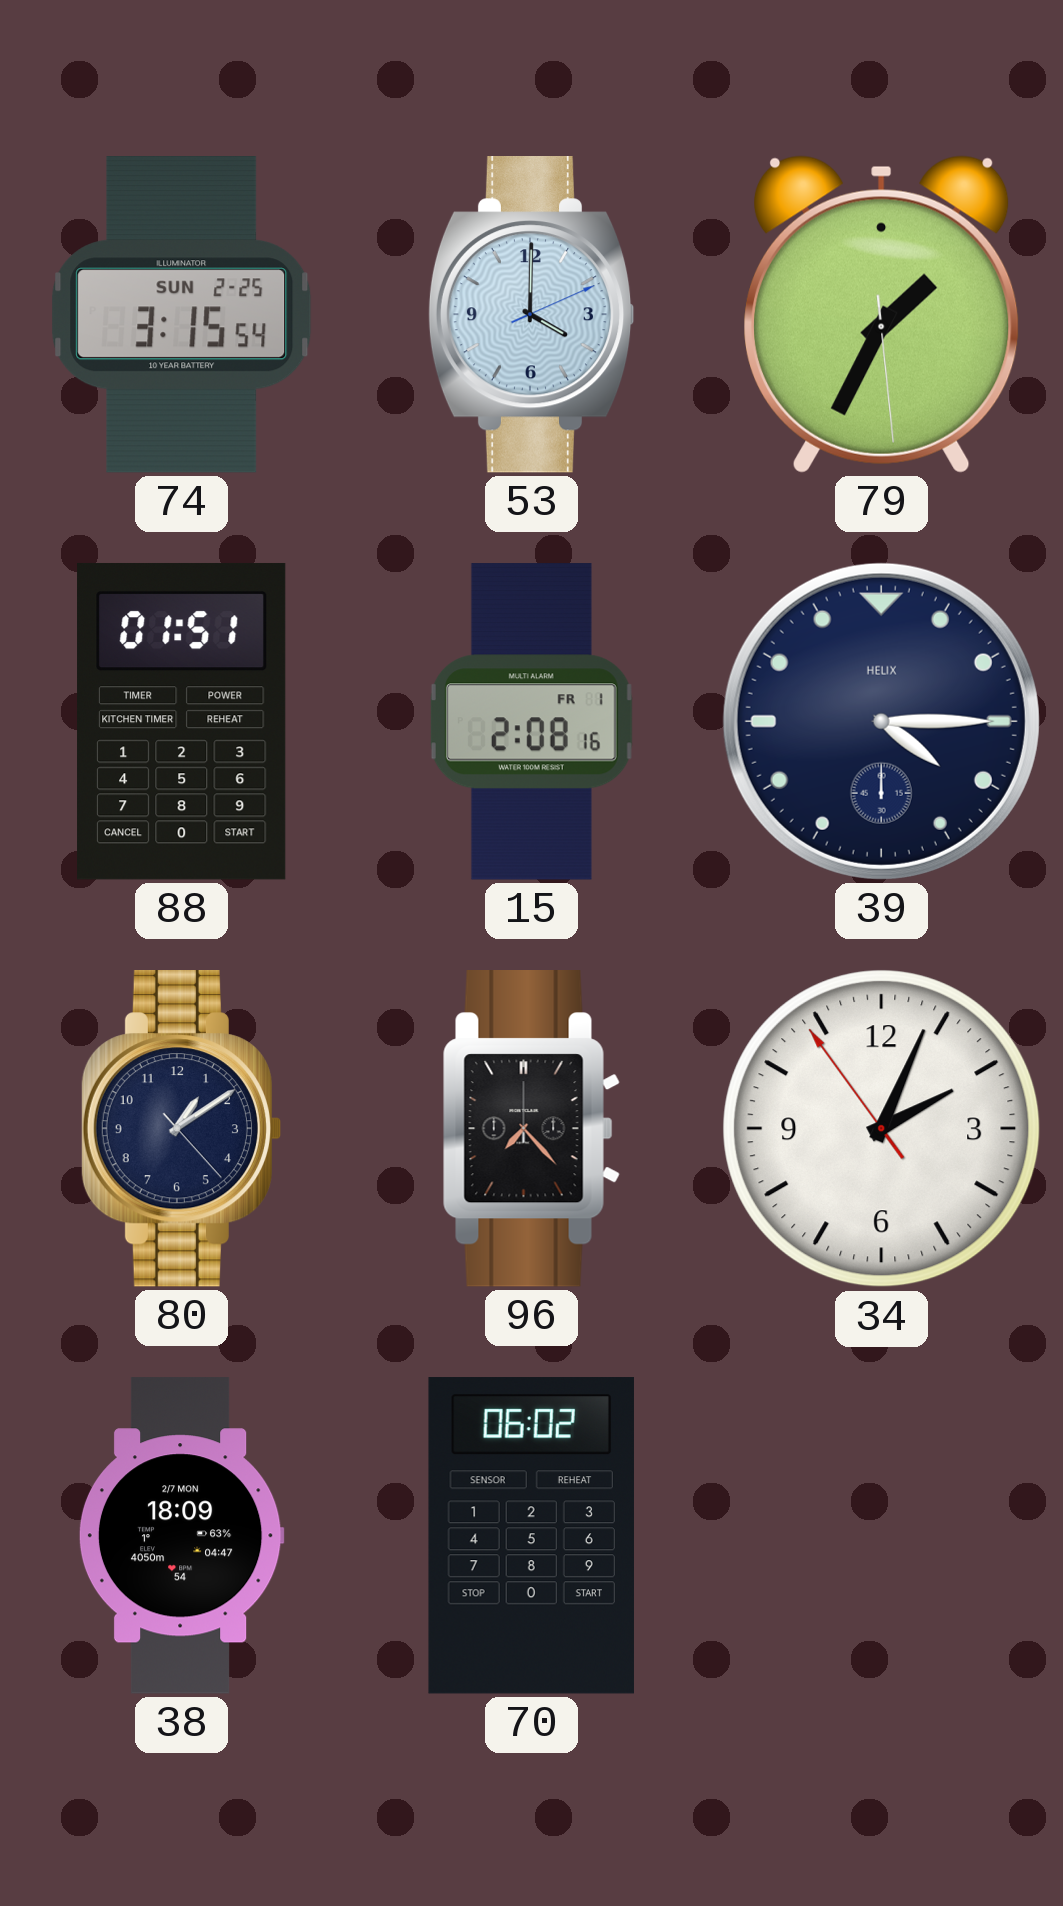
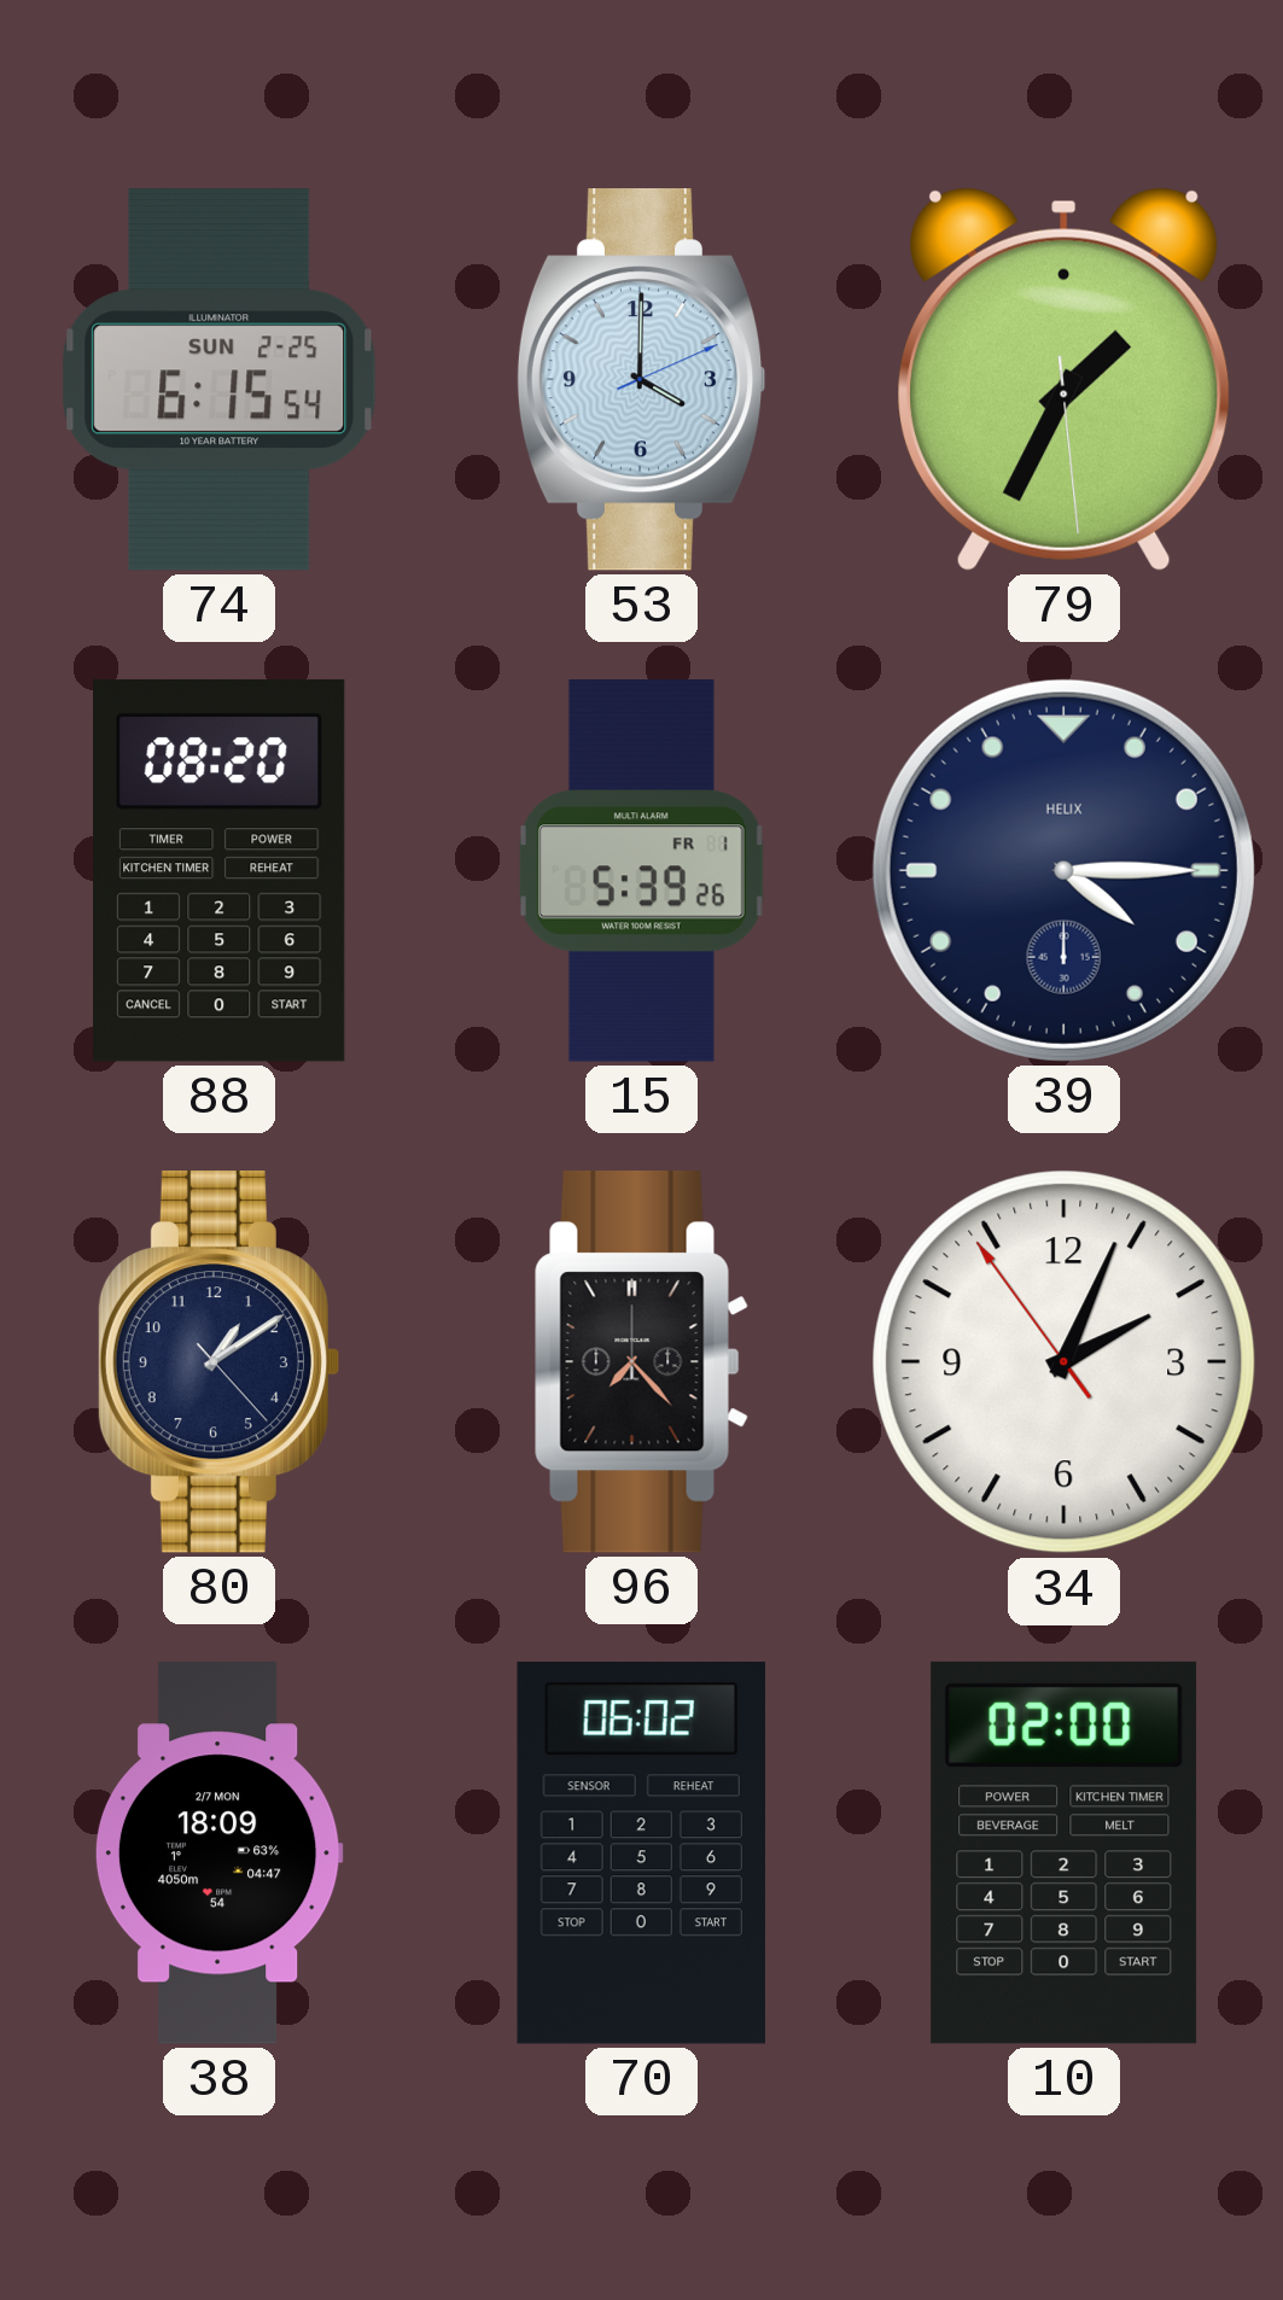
74: 3:15 -> 6:15 (220, 380)
88: 01:51 -> 08:20 (220, 870)
15: 2:08 -> 5:39 (641, 871)
10: none -> 02:00 (1065, 1852)
